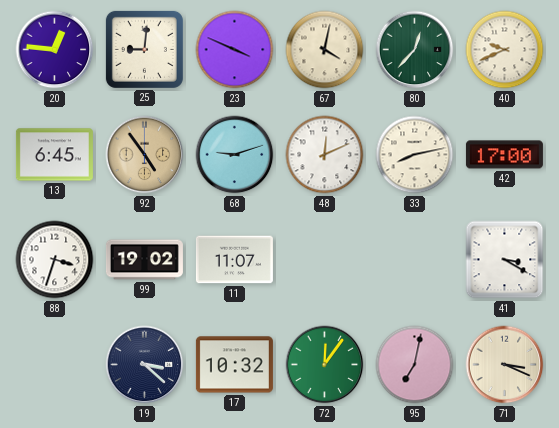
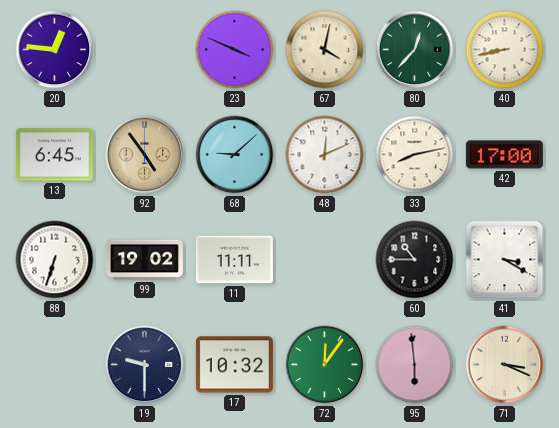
25: 9:01 -> none (144, 49)
40: 9:41 -> 8:43 (505, 50)
68: 9:12 -> 9:08 (235, 155)
88: 3:33 -> 6:33 (55, 260)
11: 11:07 -> 11:11 (234, 260)
60: none -> 10:45 (415, 260)
19: 3:22 -> 9:30 (145, 365)
95: 7:02 -> 5:59 (415, 365)
